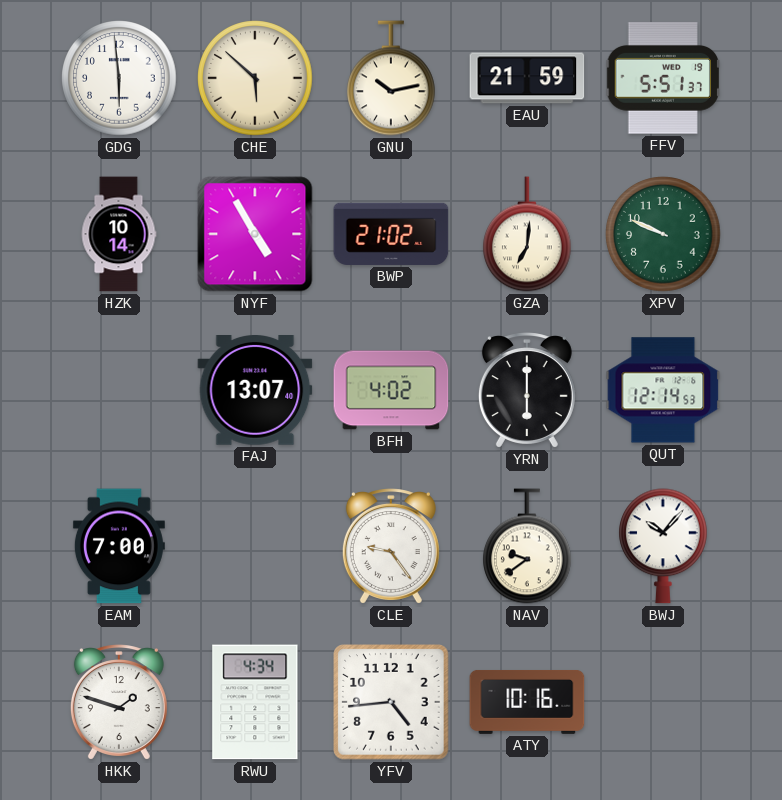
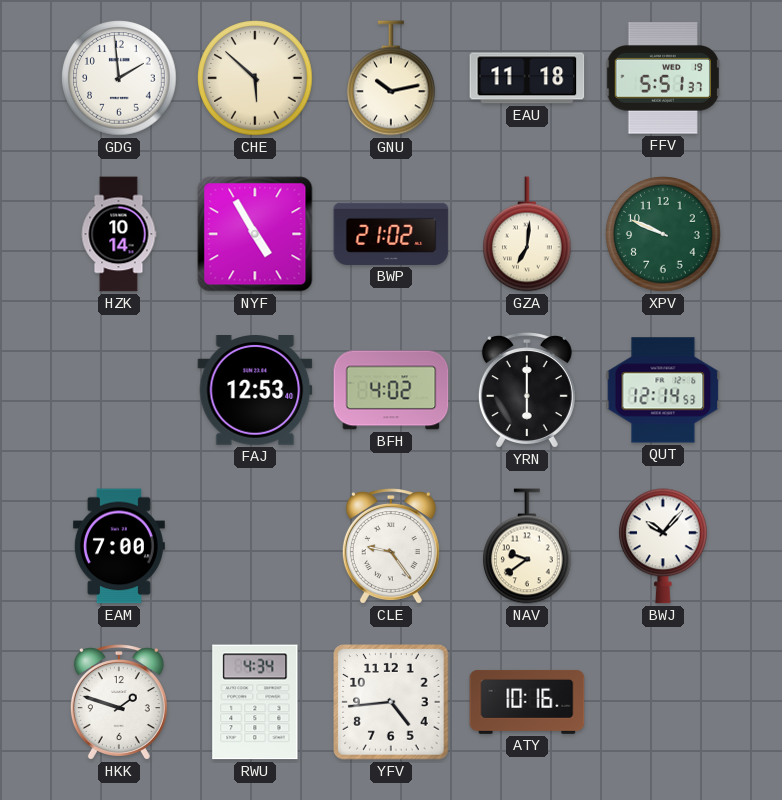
GDG: 5:59 -> 1:59 (119, 78)
EAU: 21:59 -> 11:18 (527, 78)
FAJ: 13:07 -> 12:53 (255, 391)
